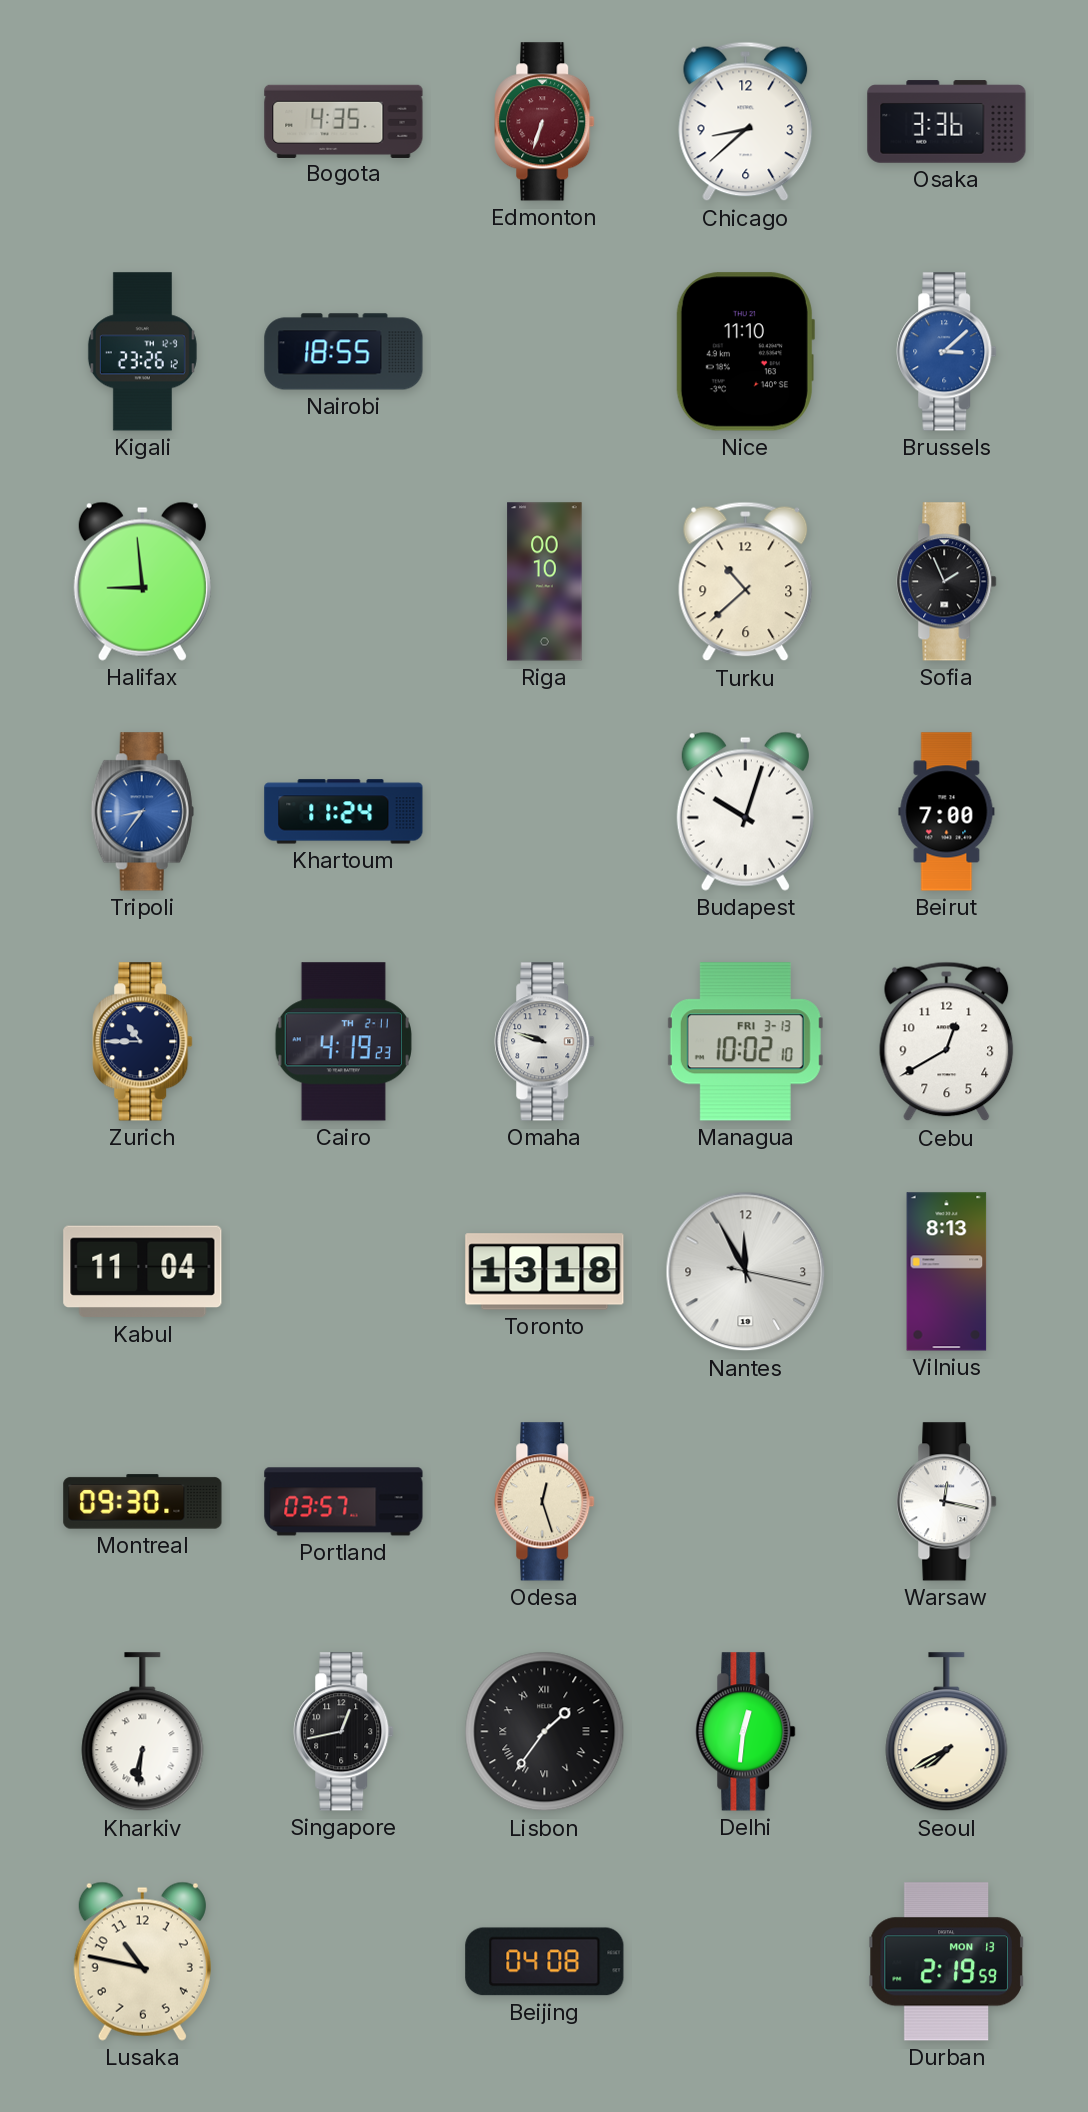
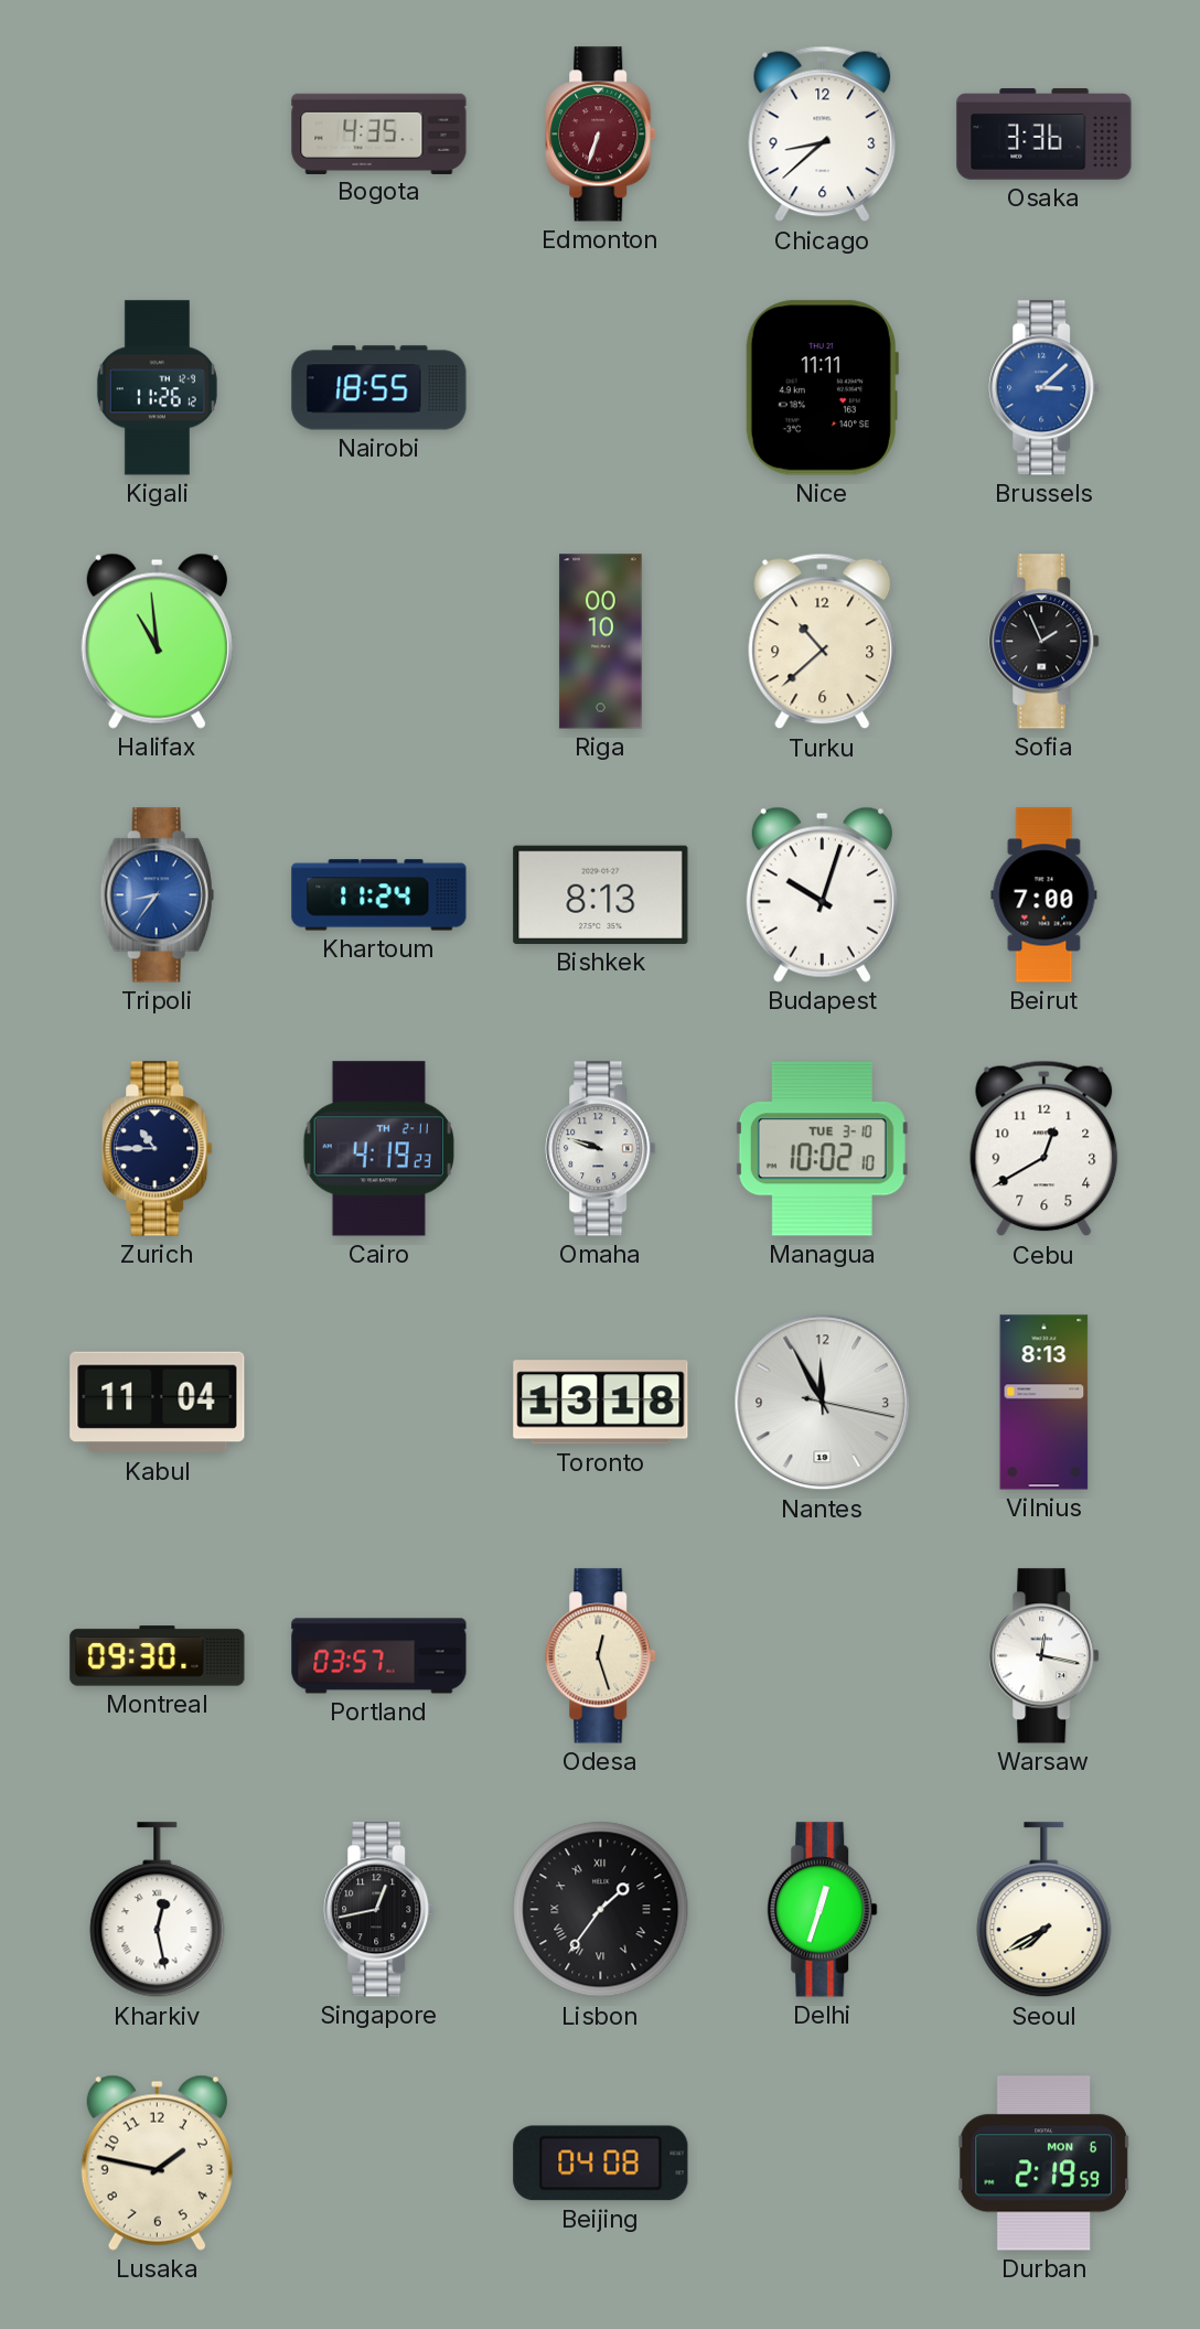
Kigali: 23:26 -> 11:26 (157, 388)
Nice: 11:10 -> 11:11 (822, 388)
Halifax: 8:59 -> 10:59 (157, 641)
Bishkek: none -> 8:13 (601, 894)
Managua date: FRI 3-13 -> TUE 3-10 (822, 1149)
Kharkiv: 6:31 -> 12:28 (158, 1910)
Delhi: 12:31 -> 12:33 (823, 1910)
Lusaka: 10:47 -> 1:47 (157, 2162)
Durban date: MON 13 -> MON 6 (1044, 2164)
